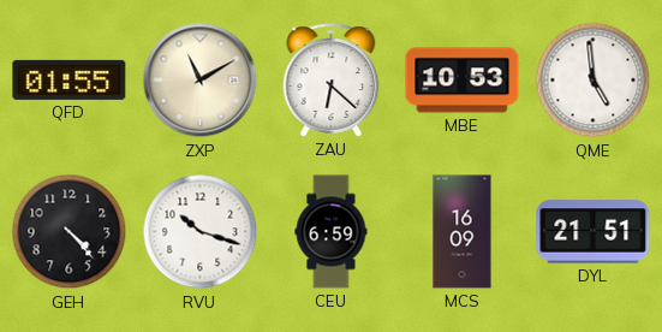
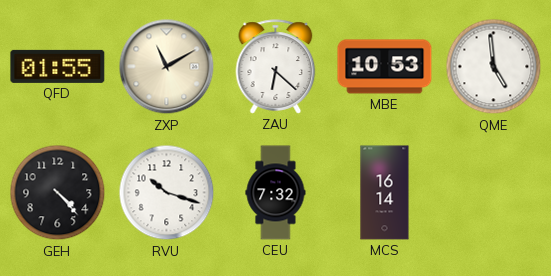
CEU: 6:59 -> 7:32 (276, 193)
MCS: 16:09 -> 16:14 (385, 193)
DYL: 21:51 -> none (594, 232)
